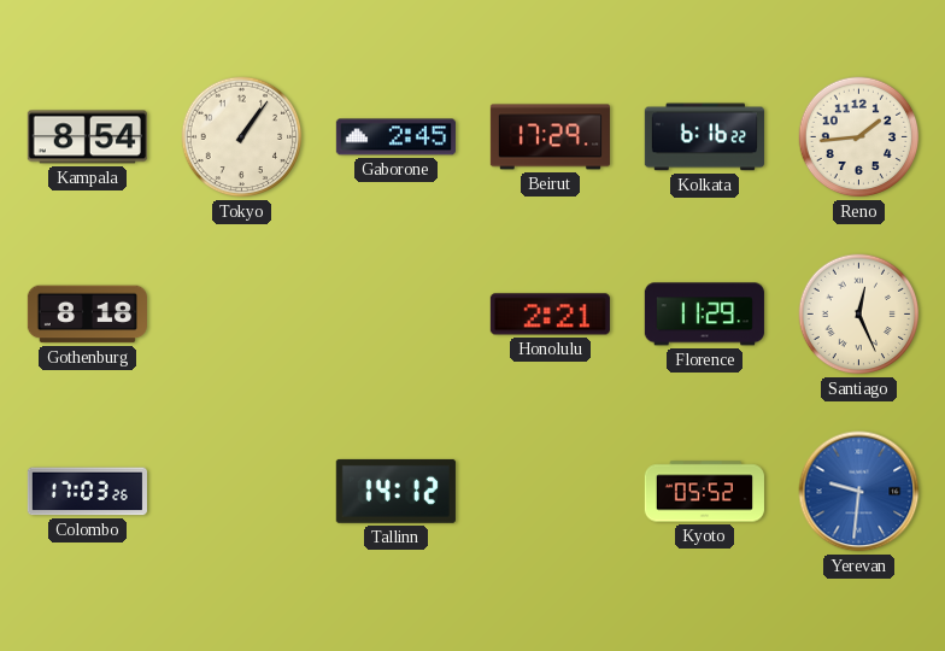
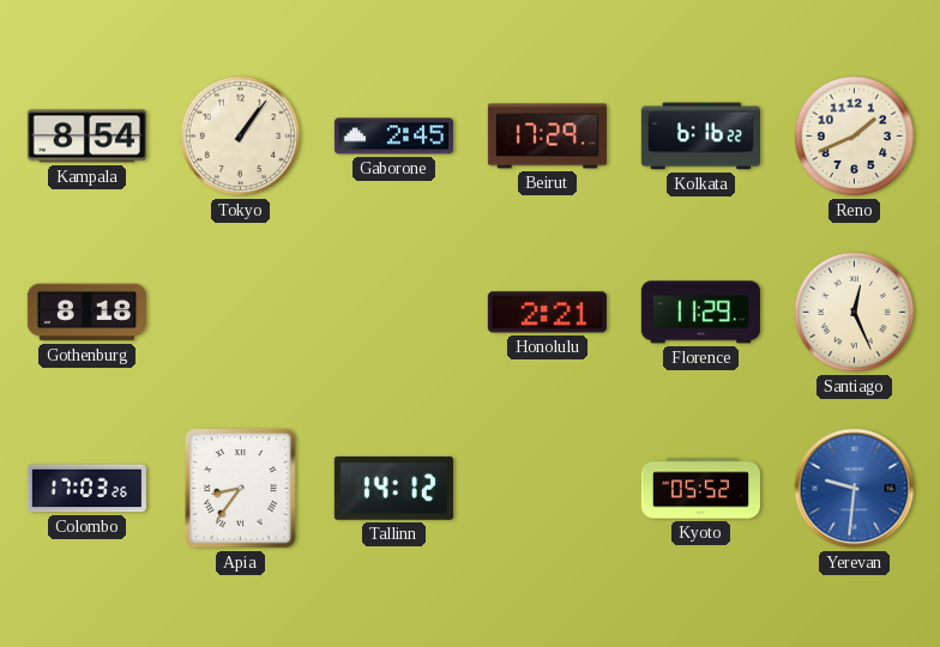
Reno: 1:44 -> 1:41 (855, 137)
Apia: none -> 8:36 (241, 489)
